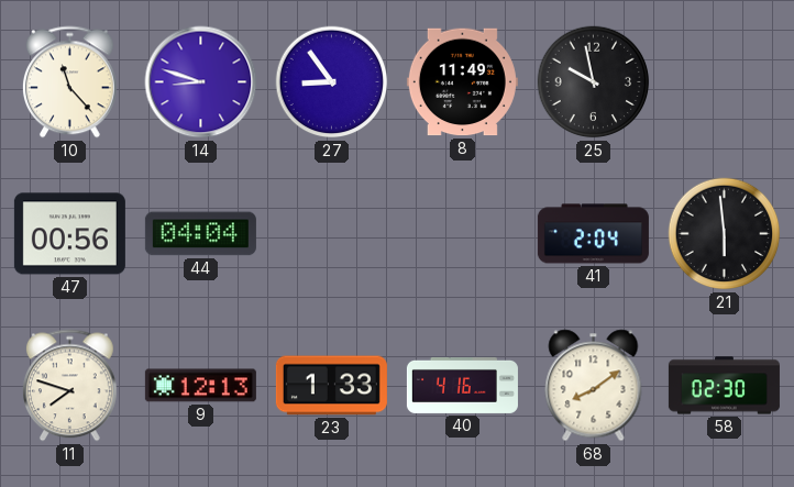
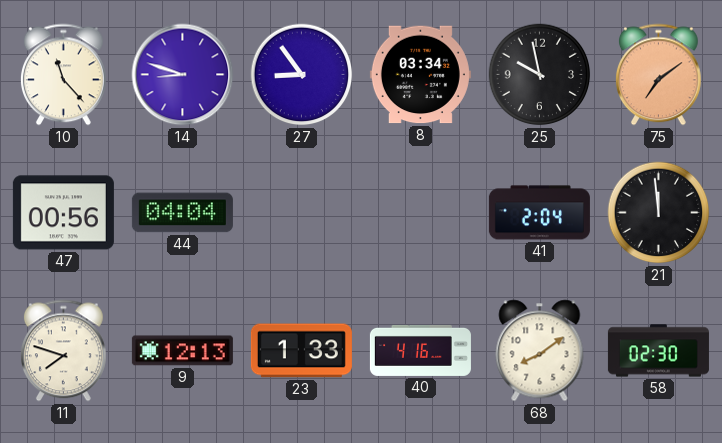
8: 11:49 -> 03:34 (420, 75)
75: none -> 7:09 (659, 75)
21: 5:59 -> 11:59 (659, 213)
